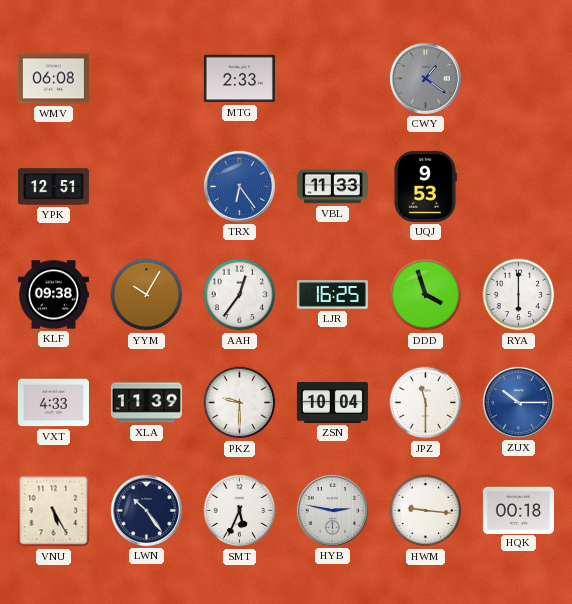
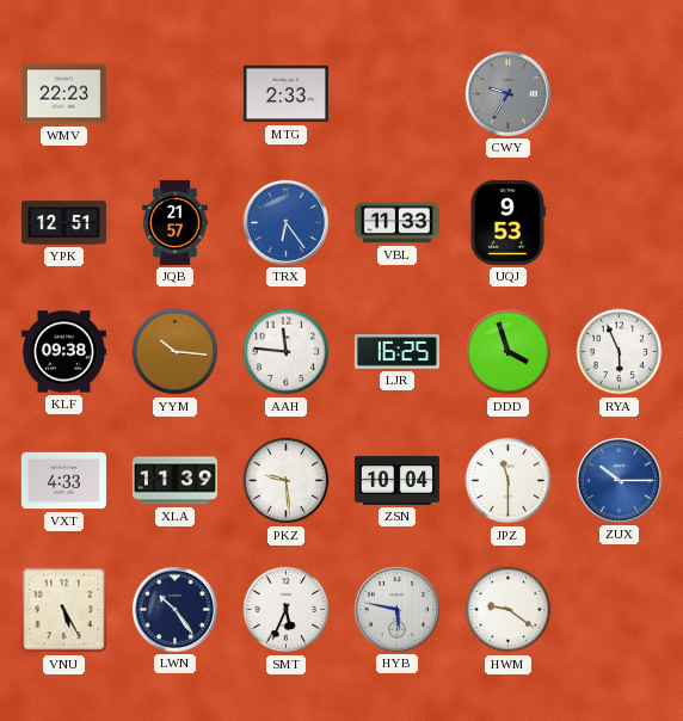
WMV: 06:08 -> 22:23 (63, 94)
CWY: 1:21 -> 9:35 (507, 93)
JQB: none -> 21:57 (176, 222)
YYM: 10:05 -> 10:16 (176, 352)
AAH: 12:36 -> 11:46 (287, 352)
RYA: 6:00 -> 5:56 (620, 352)
PKZ: 9:30 -> 9:29 (287, 481)
HYB: 2:47 -> 5:47 (396, 609)
HWM: 9:16 -> 9:21 (509, 610)
HQK: 00:18 -> none (518, 510)
